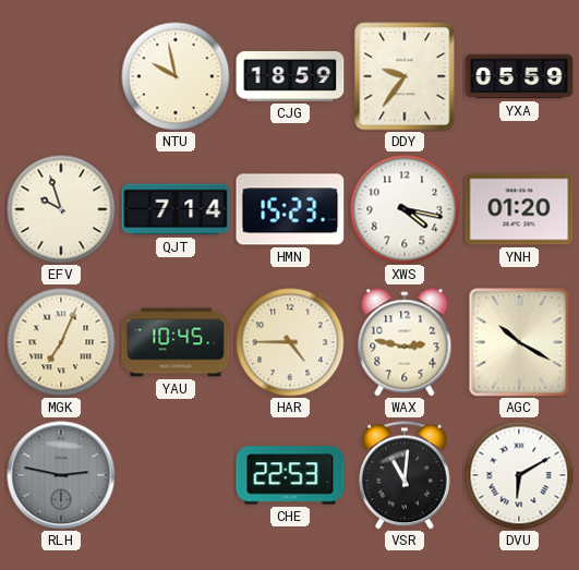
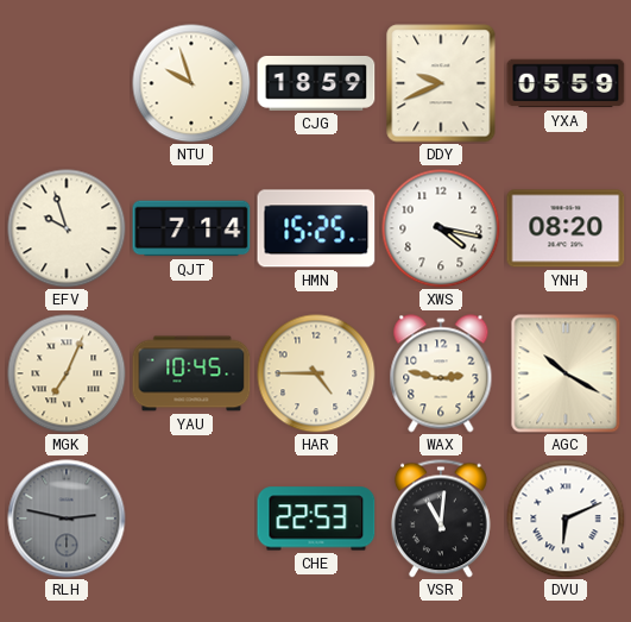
NTU: 9:58 -> 9:57 (191, 83)
DDY: 9:36 -> 9:41 (441, 83)
HMN: 15:23 -> 15:25 (316, 228)
YNH: 01:20 -> 08:20 (566, 228)
DVU: 6:10 -> 6:11 (566, 519)
